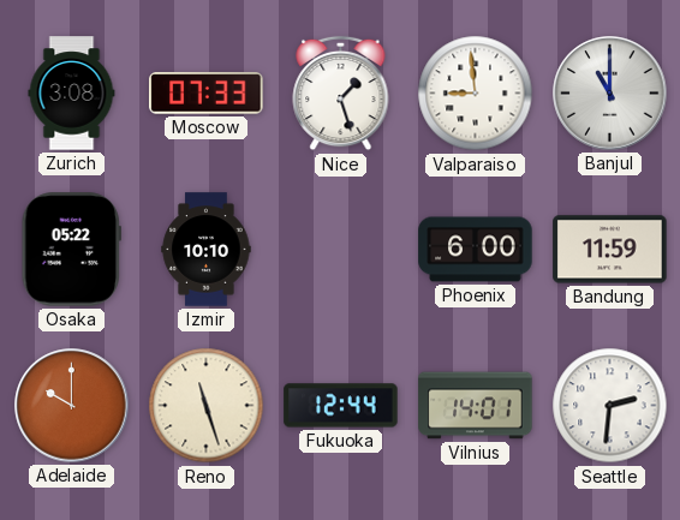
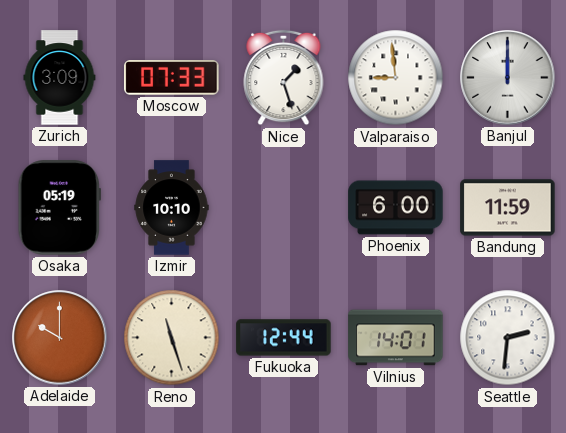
Zurich: 3:08 -> 3:09 (60, 78)
Banjul: 11:00 -> 12:00 (508, 78)
Osaka: 05:22 -> 05:19 (59, 208)
